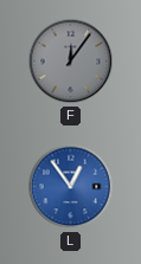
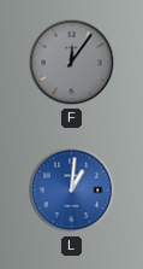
L: 12:54 -> 1:01 (72, 191)
